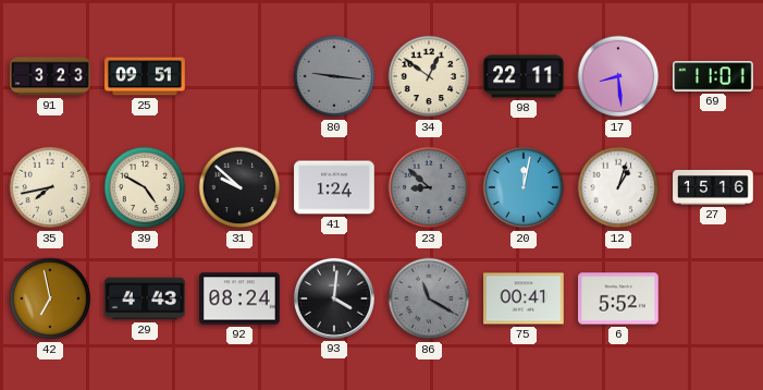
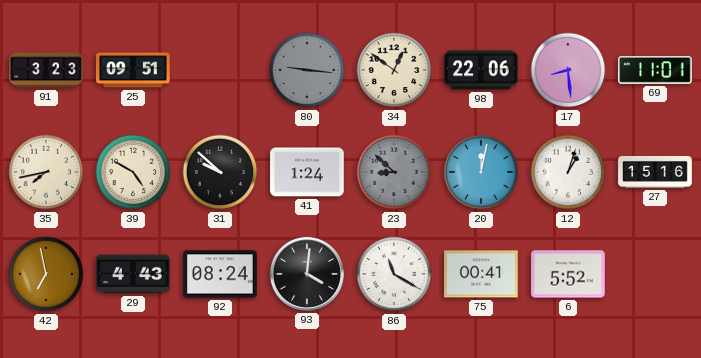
98: 22:11 -> 22:06 (481, 70)
86 dial: grey -> white (394, 274)
